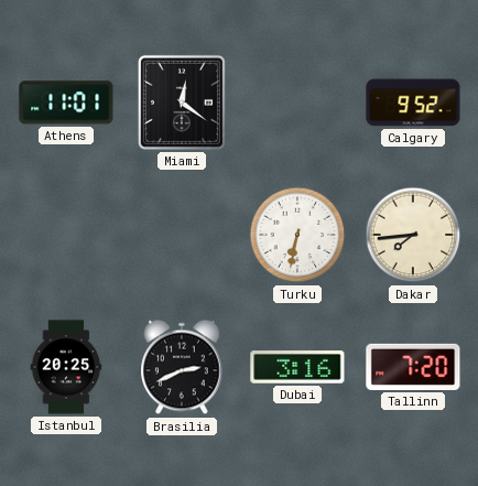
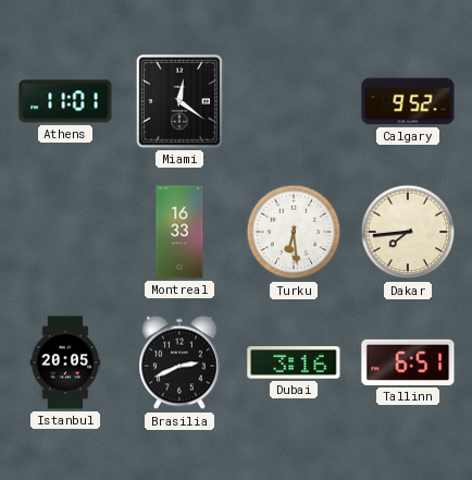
Montreal: none -> 16:33 (179, 232)
Turku: 6:32 -> 6:29 (294, 232)
Istanbul: 20:25 -> 20:05 (65, 362)
Tallinn: 7:20 -> 6:51 (408, 362)
